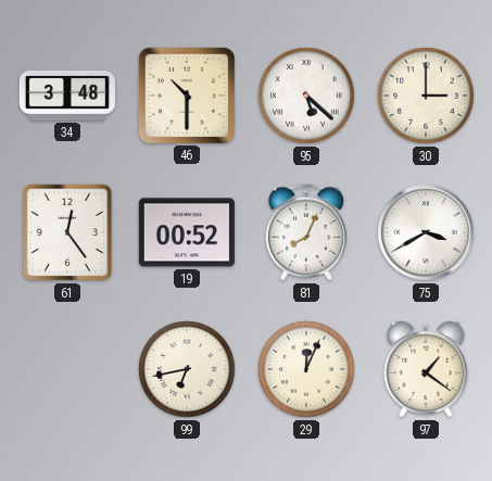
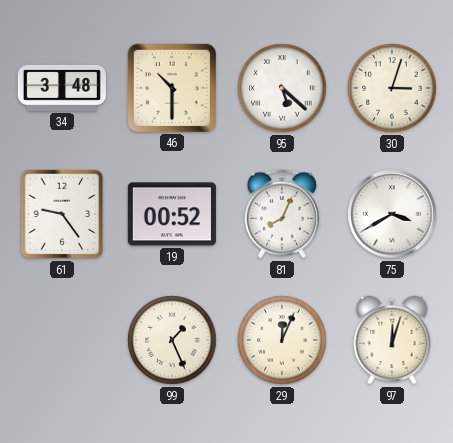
30: 3:00 -> 3:03 (392, 88)
61: 12:24 -> 9:24 (62, 214)
99: 6:43 -> 1:26 (172, 340)
97: 1:21 -> 12:03 (392, 340)
